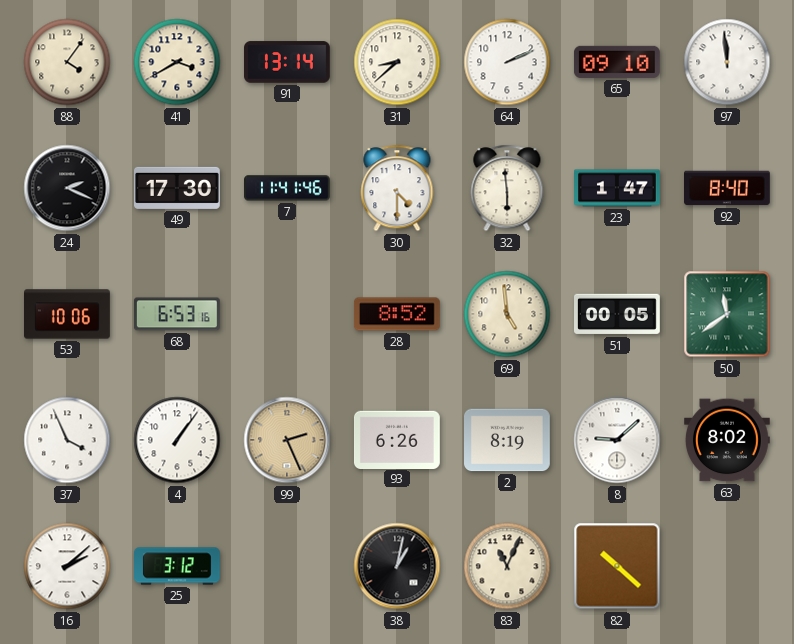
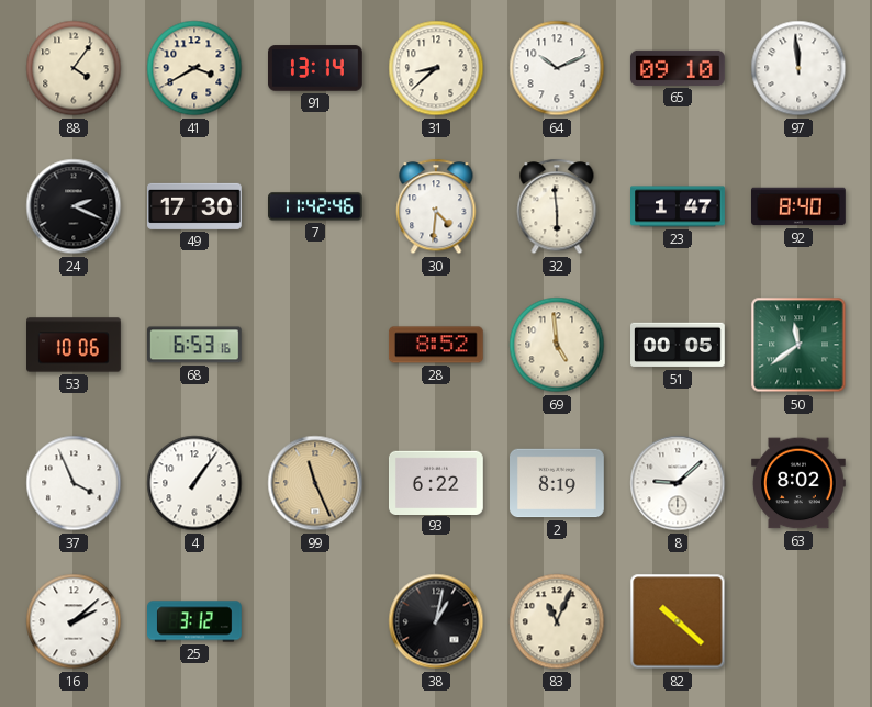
64: 2:11 -> 10:11 (557, 68)
7: 11:41 -> 11:42 (316, 206)
30: 4:30 -> 4:31 (436, 206)
99: 2:26 -> 11:26 (315, 483)
93: 6:26 -> 6:22 (436, 482)
